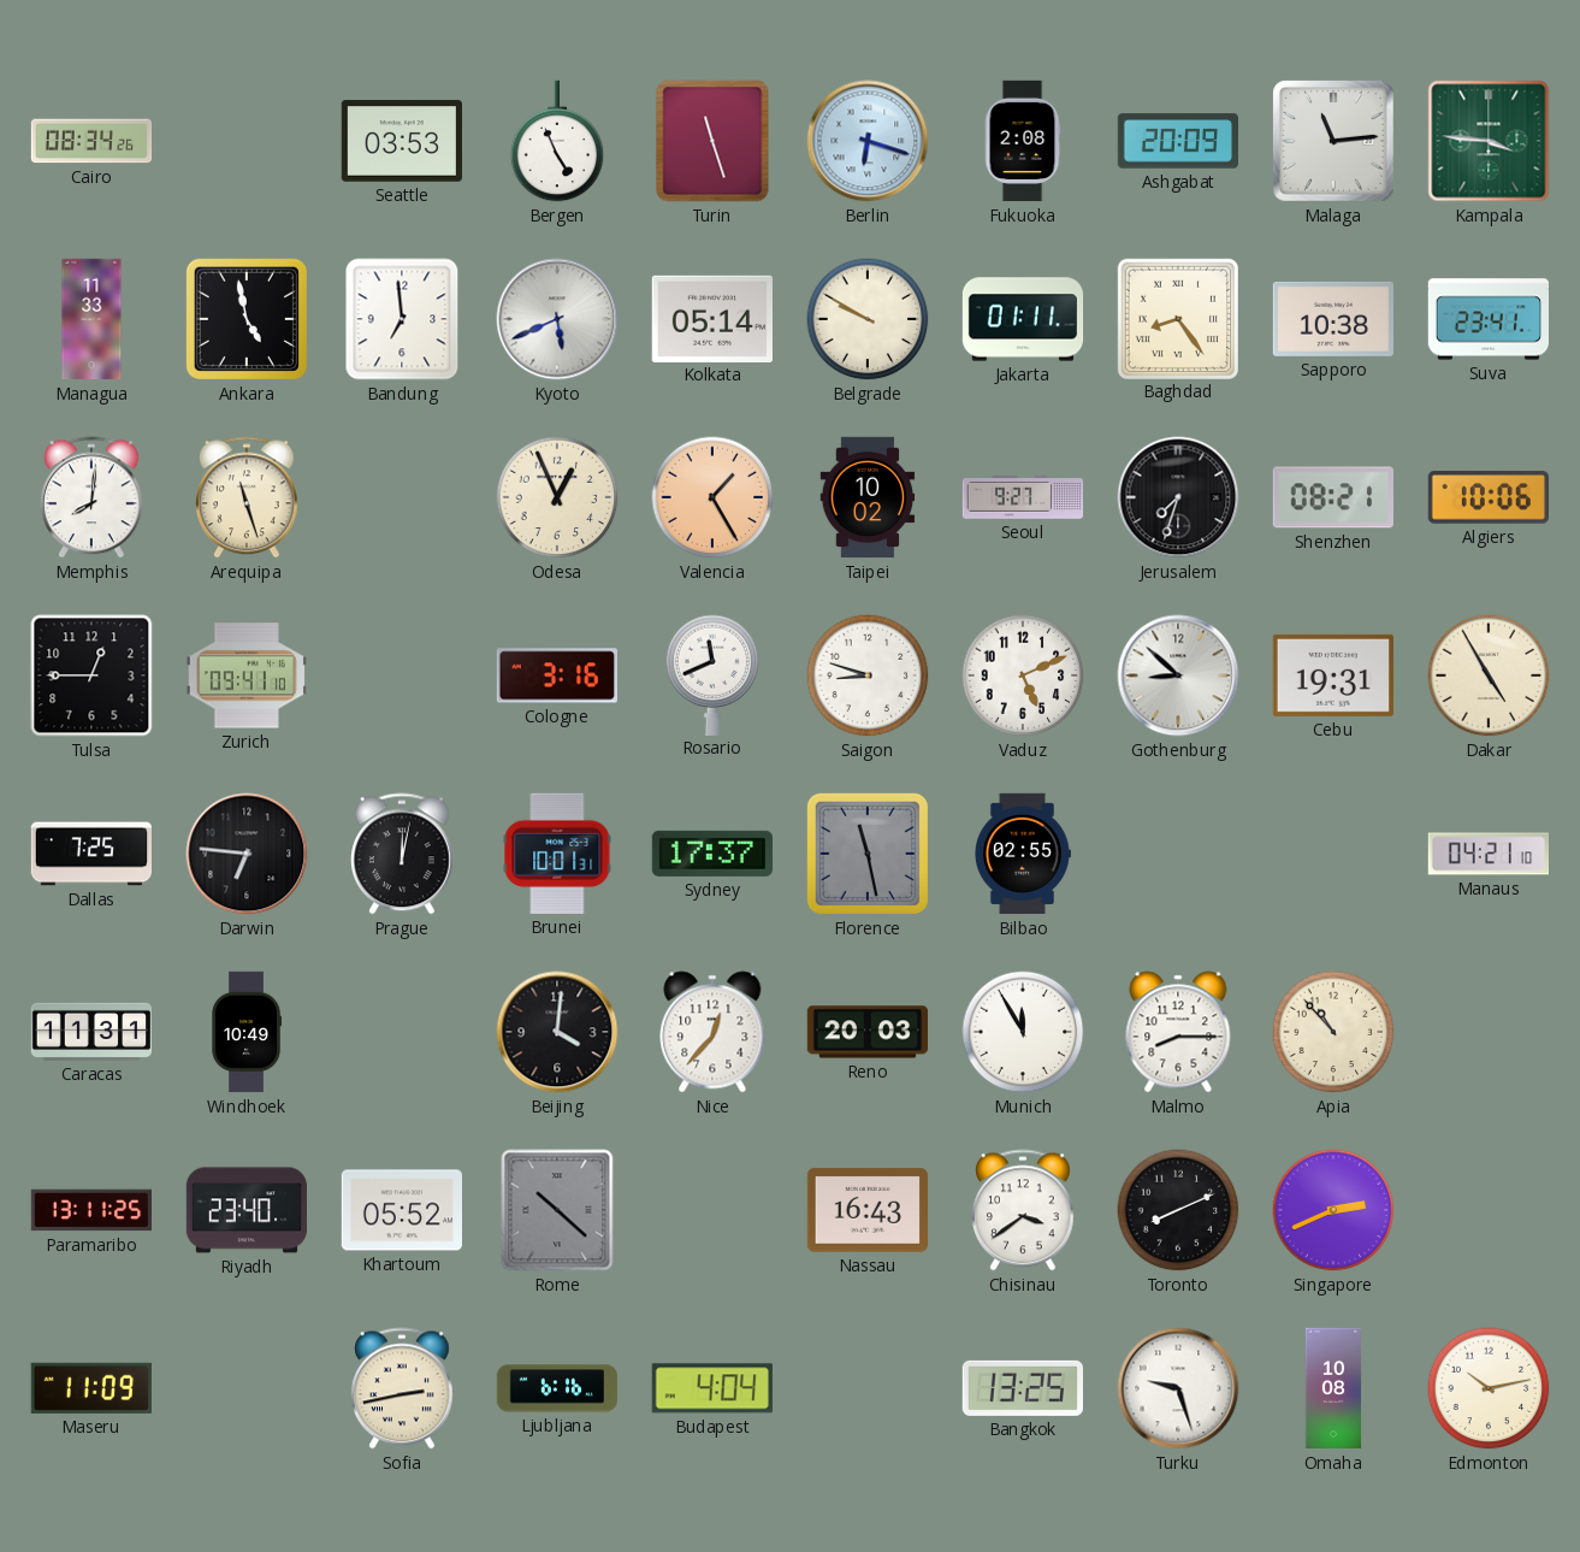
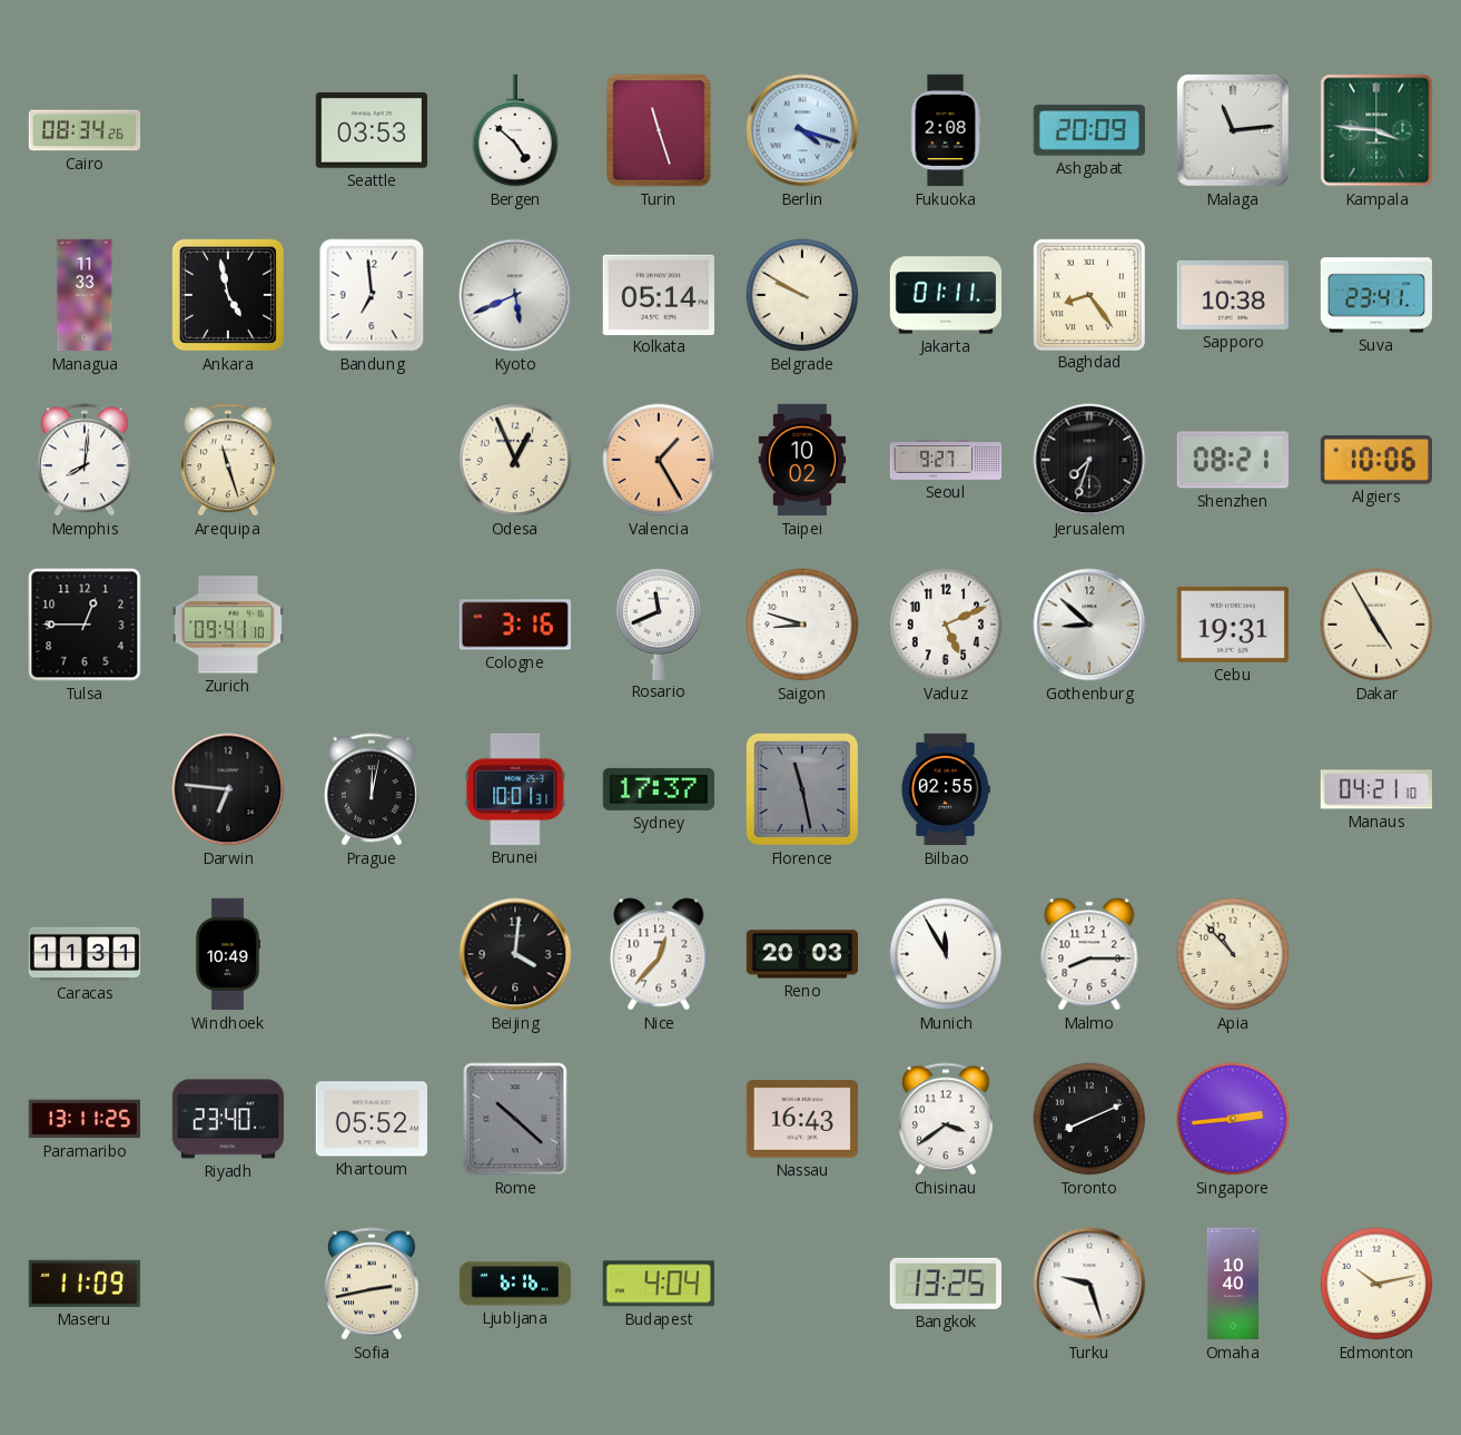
Bergen: 4:56 -> 4:52 (515, 130)
Berlin: 6:18 -> 4:18 (802, 130)
Dallas: 7:25 -> none (91, 854)
Singapore: 2:41 -> 2:44 (1233, 1119)
Omaha: 10:08 -> 10:40 (1233, 1284)
